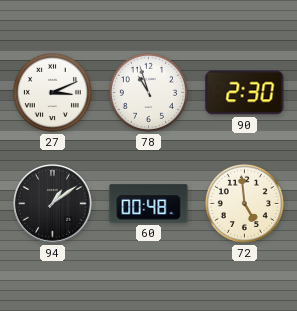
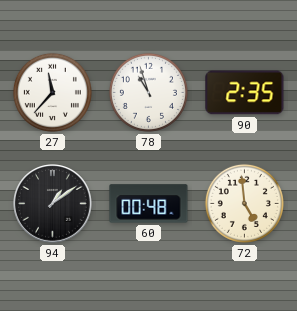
27: 3:11 -> 11:37 (52, 92)
90: 2:30 -> 2:35 (245, 93)
